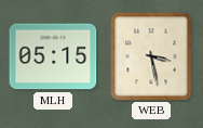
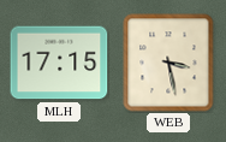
MLH: 05:15 -> 17:15 (59, 63)
